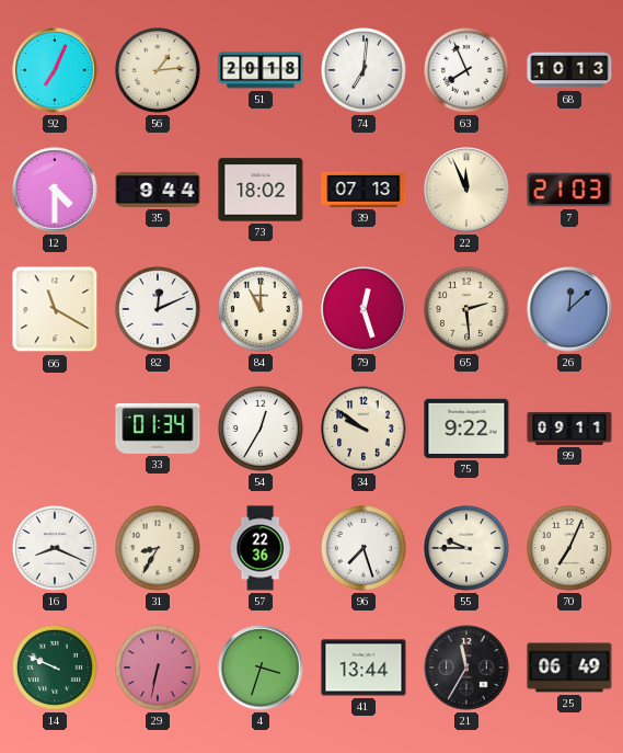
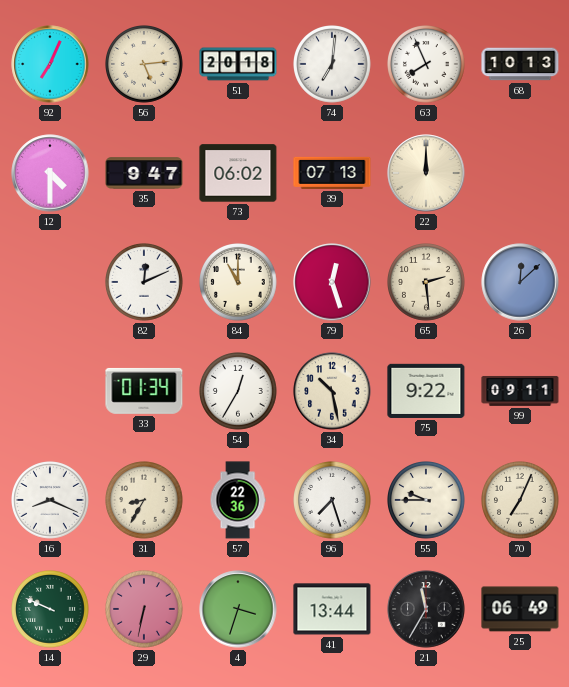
56: 1:14 -> 5:14 (145, 65)
35: 9:44 -> 9:47 (144, 173)
73: 18:02 -> 06:02 (238, 173)
22: 11:56 -> 12:00 (426, 173)
7: 21:03 -> none (569, 190)
66: 11:20 -> none (55, 309)
34: 9:51 -> 10:28 (332, 391)
